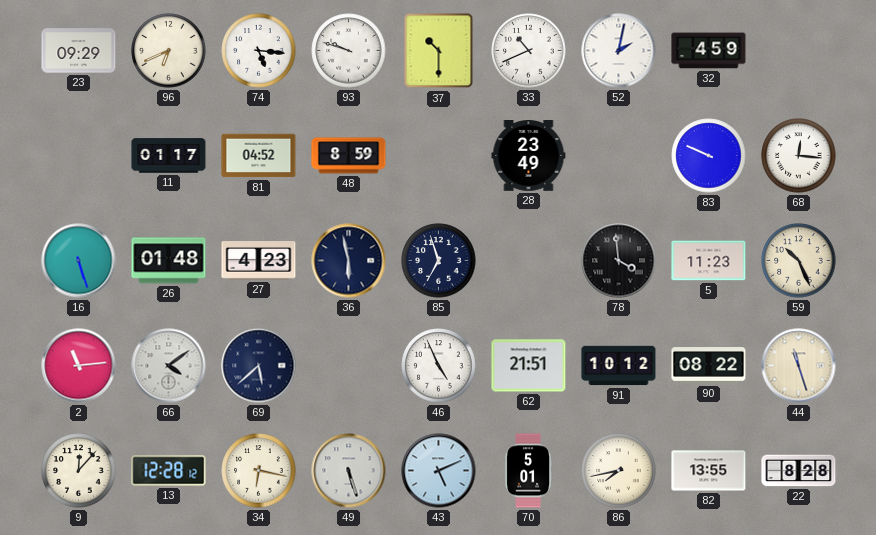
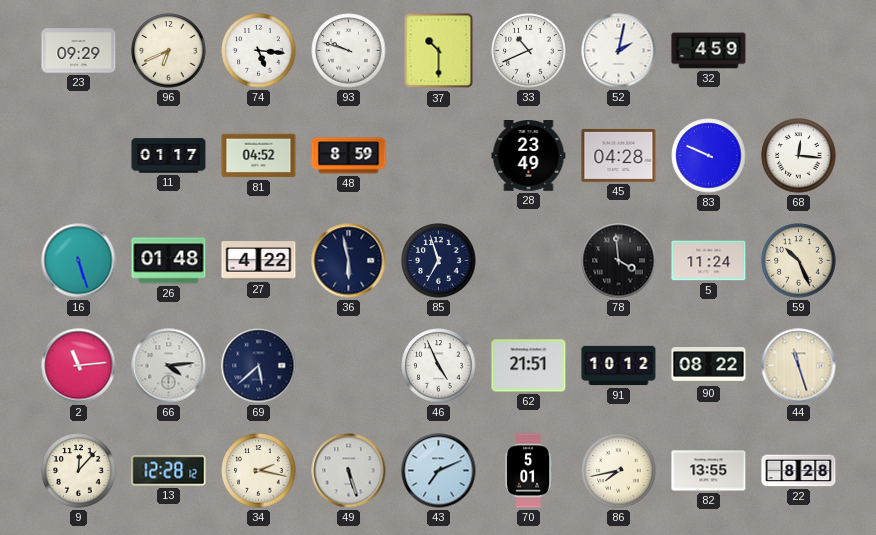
45: none -> 04:28 (619, 155)
27: 4:23 -> 4:22 (259, 261)
5: 11:23 -> 11:24 (709, 261)
66: 4:09 -> 4:14 (169, 366)
34: 6:17 -> 2:17 (259, 471)
43: 5:11 -> 7:11 (439, 471)
